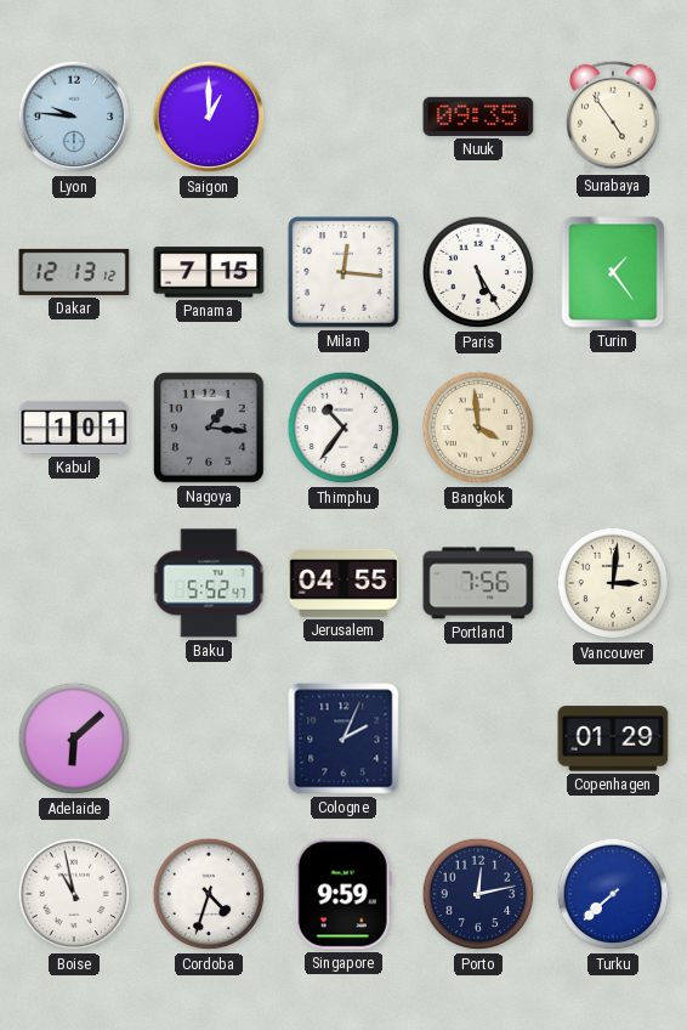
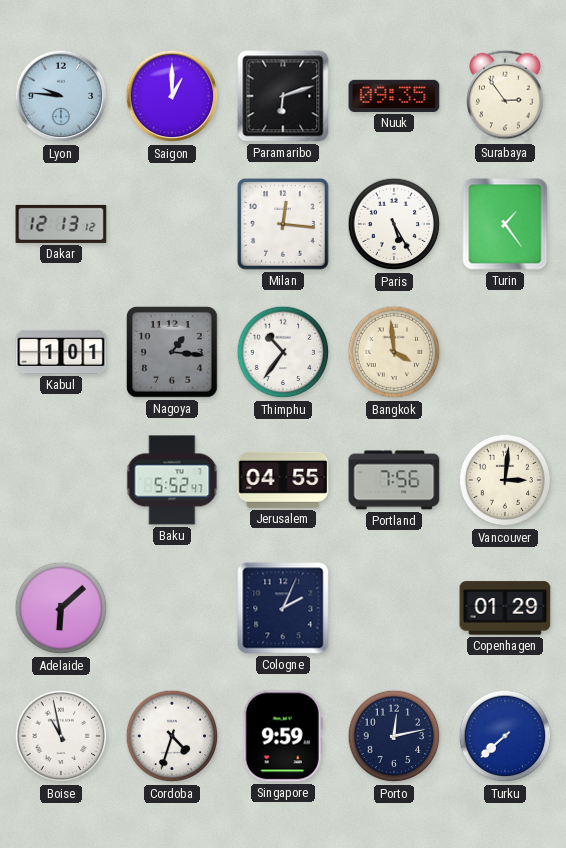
Paramaribo: none -> 6:12 (283, 96)
Surabaya: 4:54 -> 2:54 (505, 96)
Panama: 7:15 -> none (209, 272)
